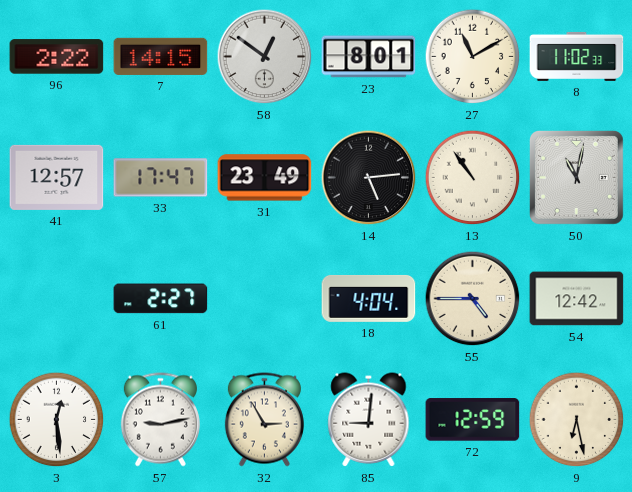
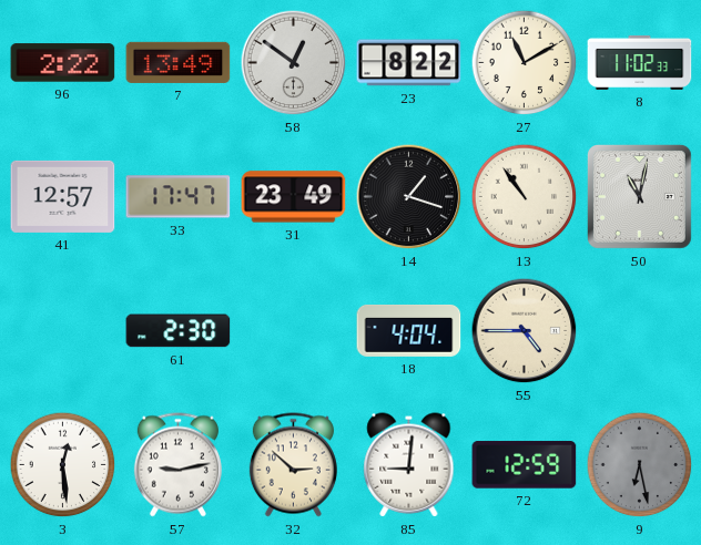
7: 14:15 -> 13:49 (179, 62)
23: 8:01 -> 8:22 (409, 63)
14: 5:14 -> 1:18 (409, 197)
61: 2:27 -> 2:30 (179, 331)
54: 12:42 -> none (577, 299)
32: 2:55 -> 2:52 (293, 465)
9 dial: cream -> grey (640, 465)
